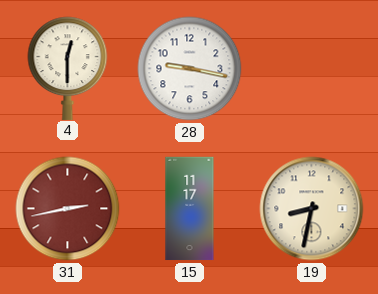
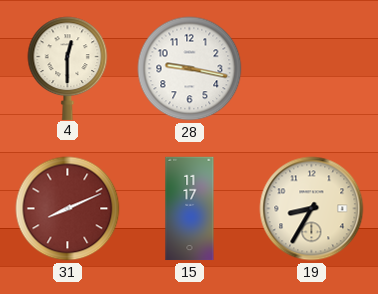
31: 2:43 -> 8:11 (68, 209)
19: 8:32 -> 8:35 (312, 209)
